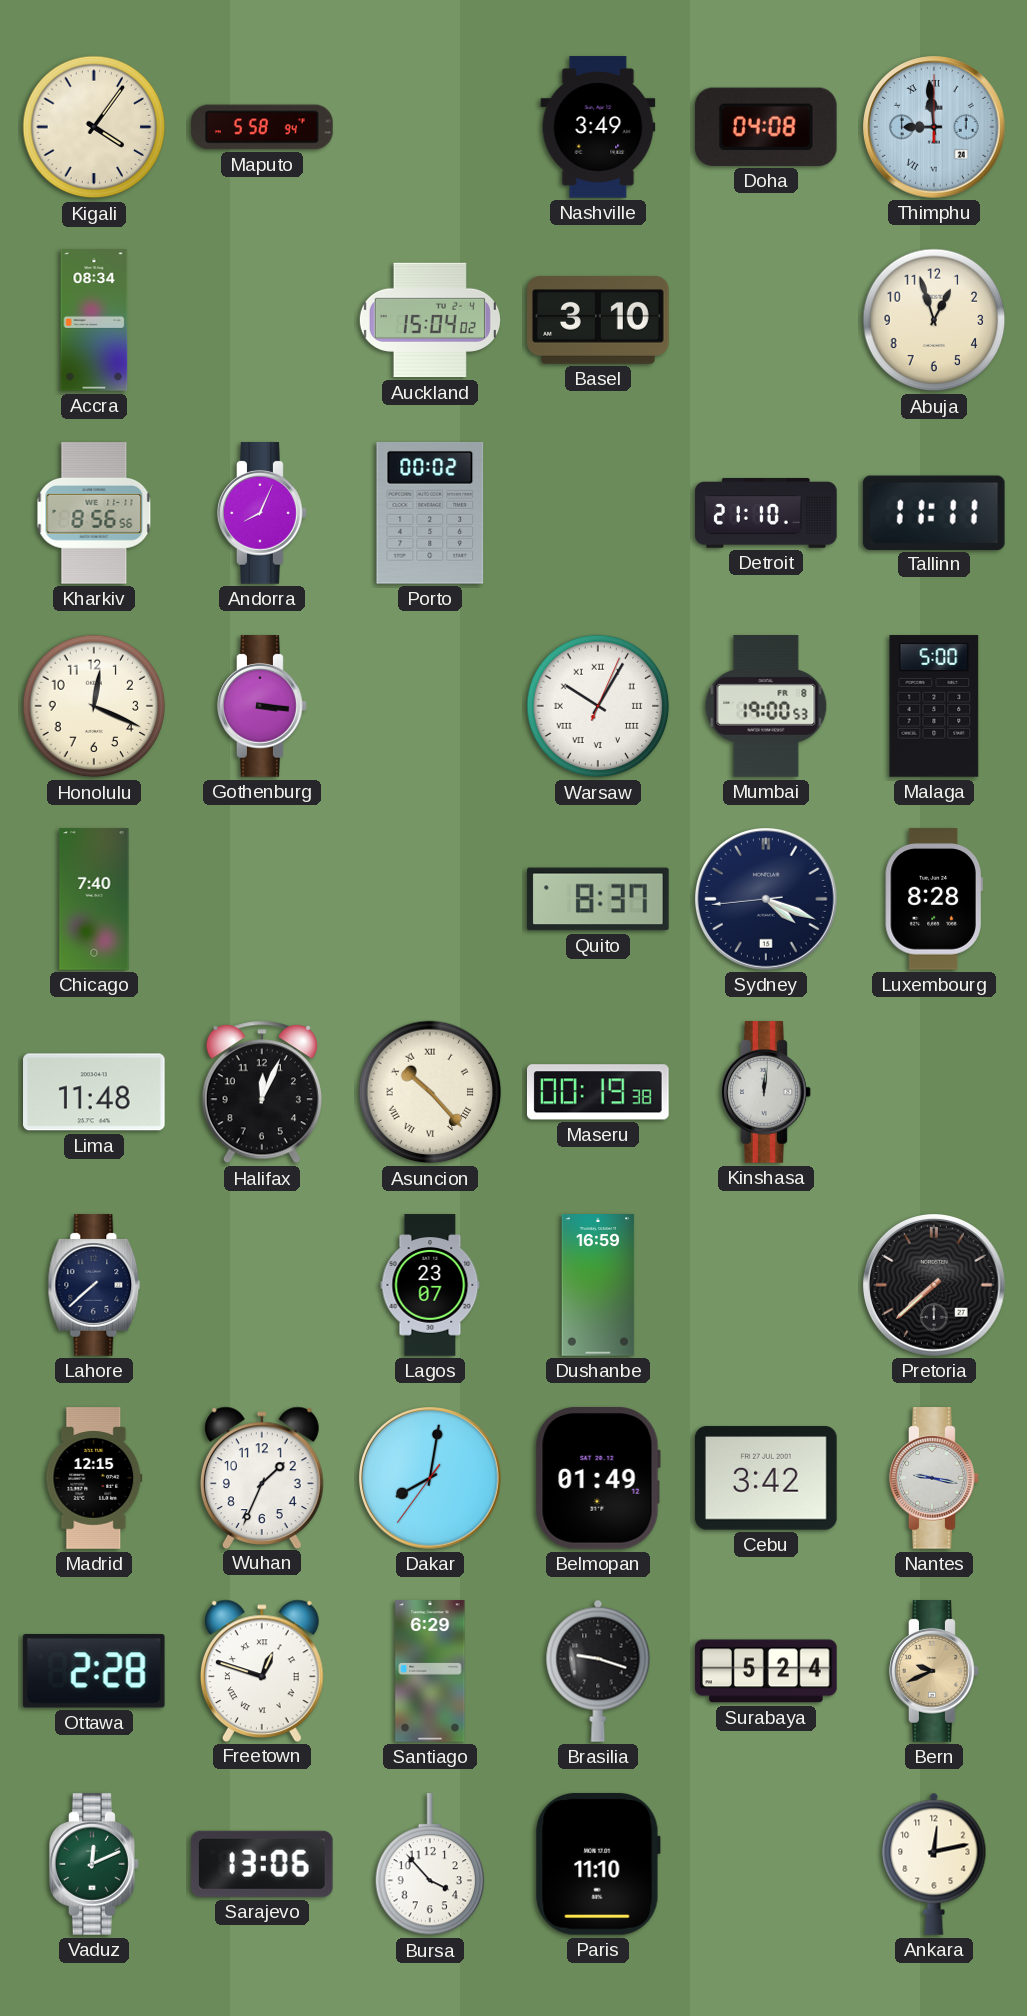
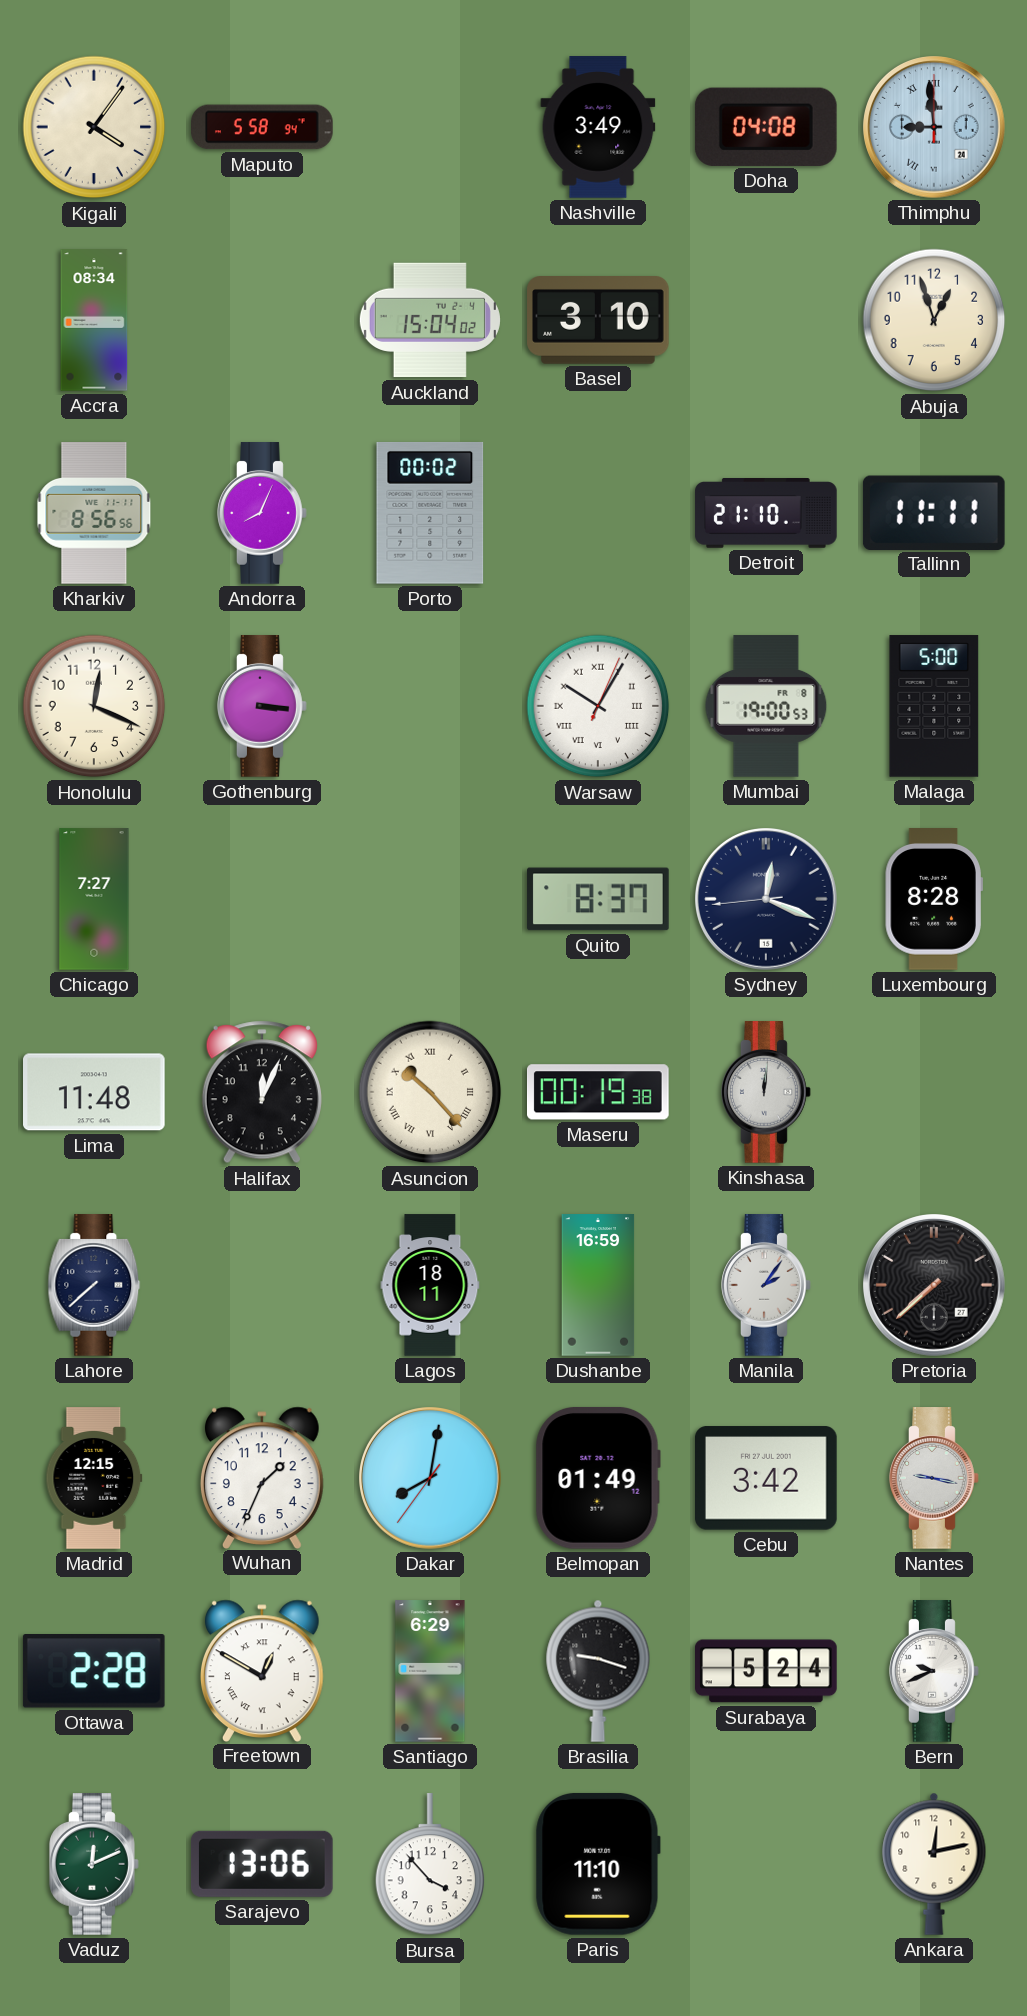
Chicago: 7:40 -> 7:27 (94, 899)
Sydney: 4:18 -> 12:18 (767, 900)
Lagos: 23:07 -> 18:11 (430, 1285)
Manila: none -> 2:06 (766, 1285)
Freetown: 12:48 -> 12:50 (262, 1670)
Bern dial: champagne -> white (934, 1671)
